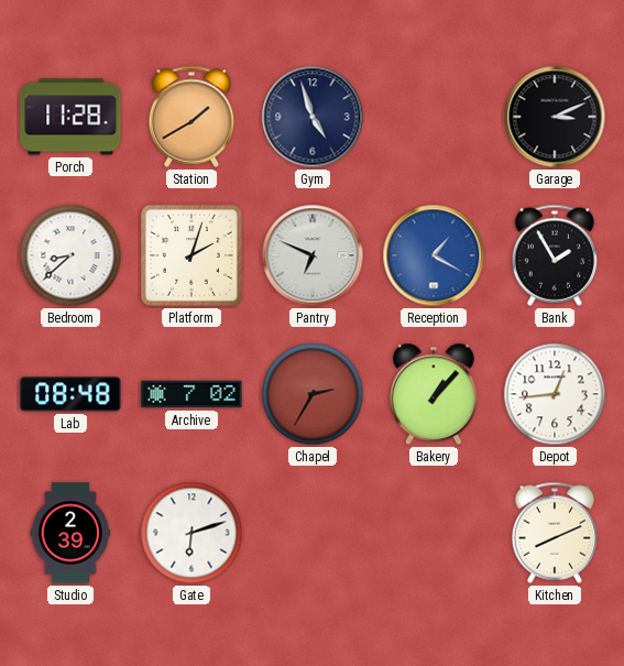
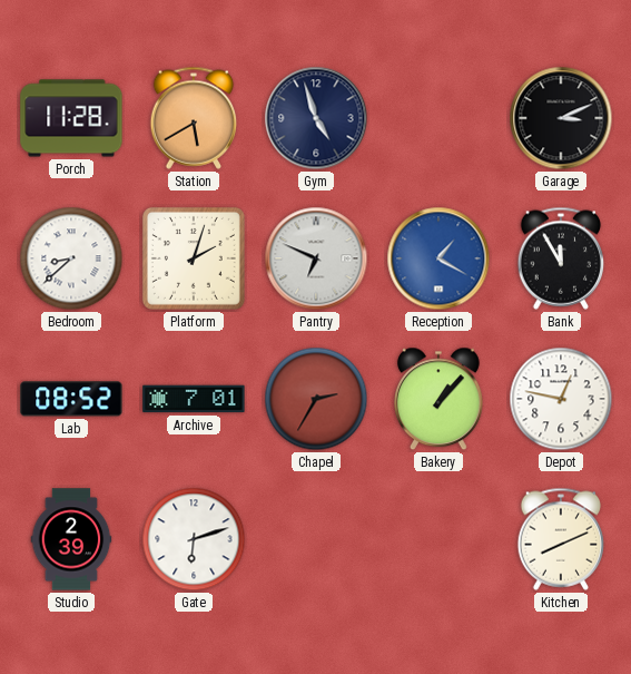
Station: 1:40 -> 5:40 (194, 118)
Bank: 1:55 -> 11:55 (561, 258)
Lab: 08:48 -> 08:52 (71, 399)
Archive: 7:02 -> 7:01 (194, 399)
Depot: 12:44 -> 12:47 (561, 399)
